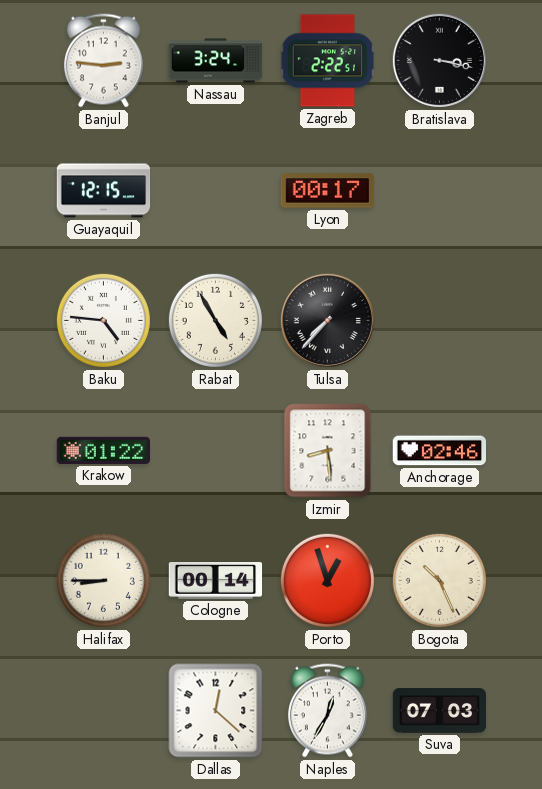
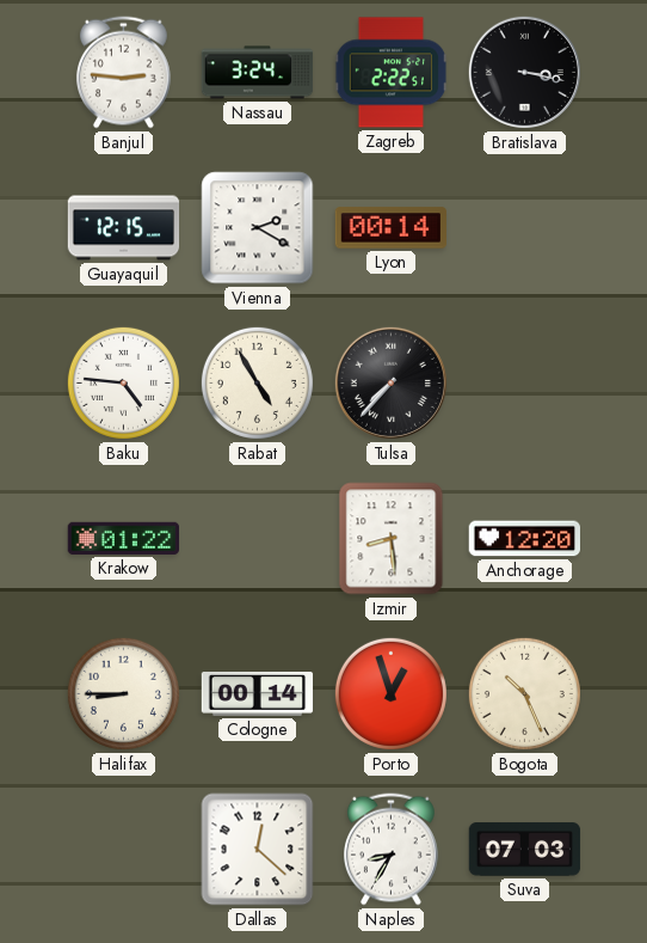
Vienna: none -> 2:20 (258, 228)
Lyon: 00:17 -> 00:14 (390, 228)
Anchorage: 02:46 -> 12:20 (524, 539)
Naples: 12:35 -> 8:35 (390, 850)
